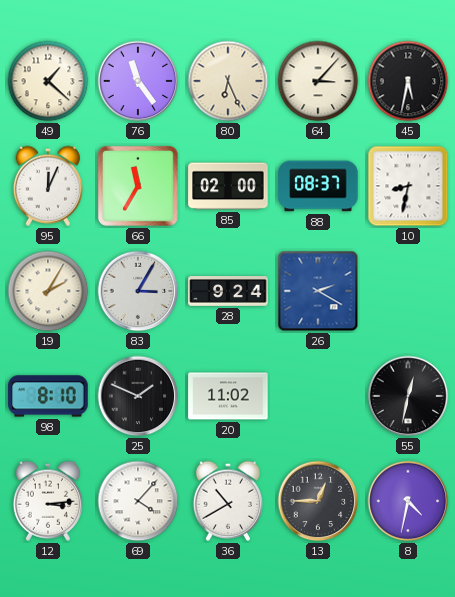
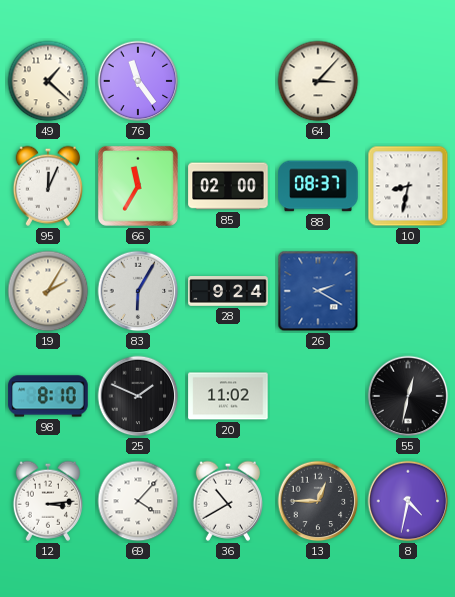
80: 6:26 -> none (228, 81)
45: 5:32 -> none (408, 81)
83: 3:05 -> 6:05 (138, 291)
